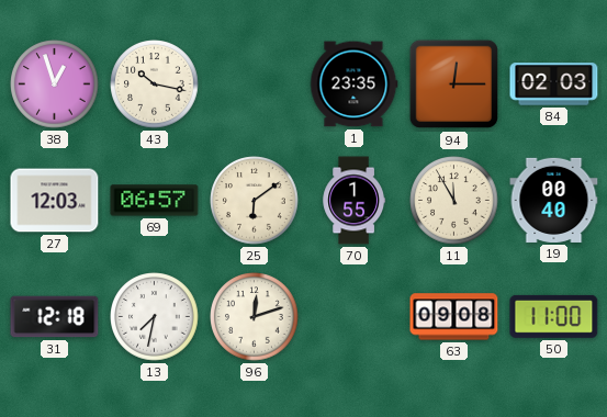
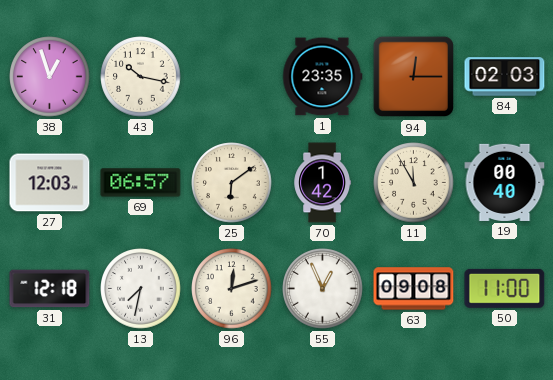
70: 1:55 -> 1:42 (322, 183)
55: none -> 12:56 (323, 289)
